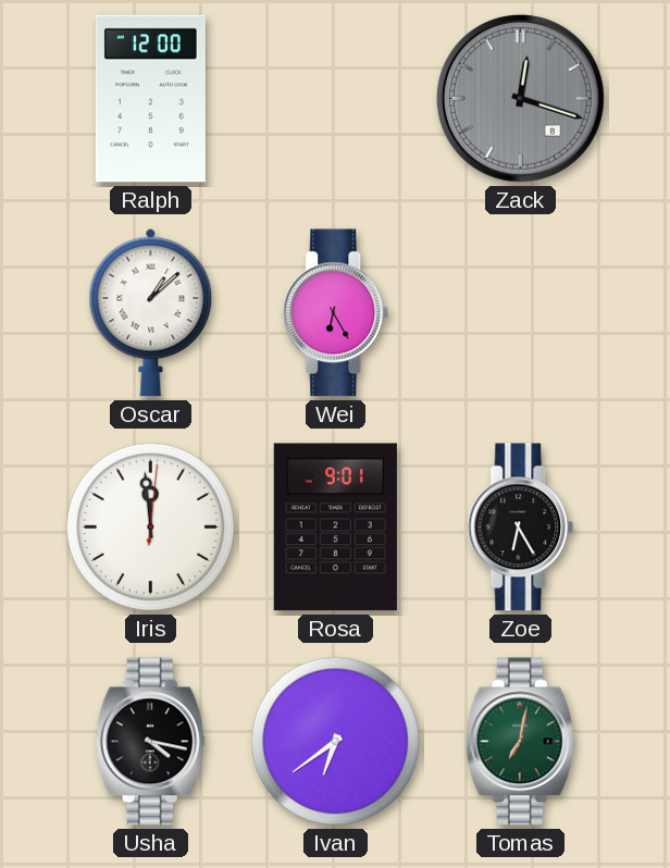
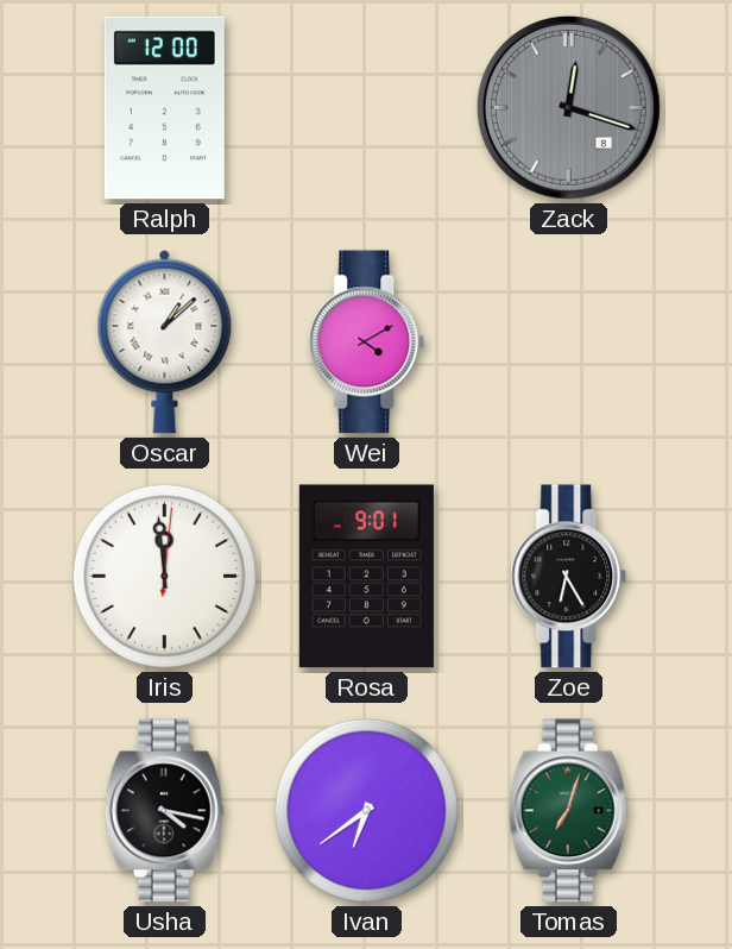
Wei: 6:25 -> 4:10 (367, 342)
Tomas: 7:02 -> 7:03 (568, 811)
